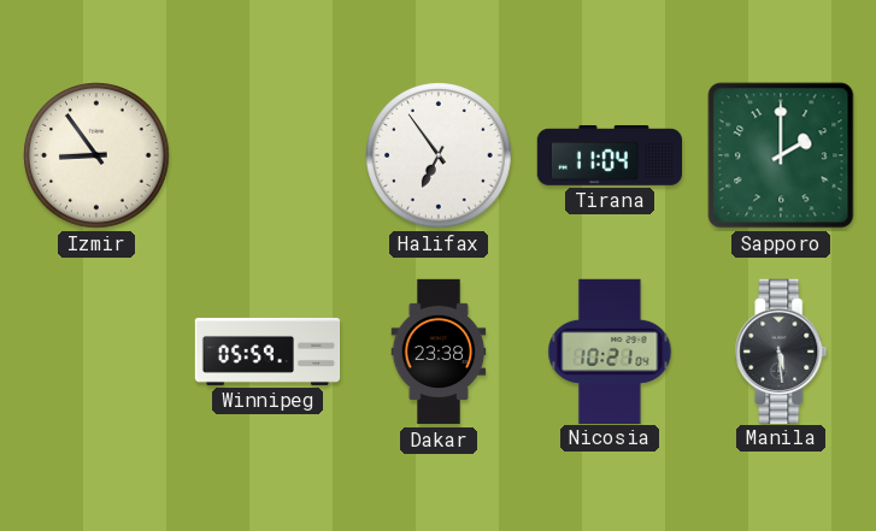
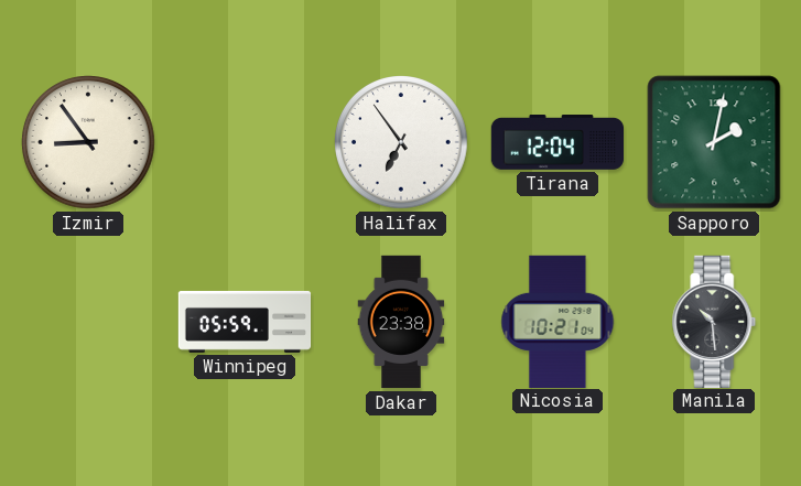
Tirana: 11:04 -> 12:04 (556, 143)
Sapporo: 2:00 -> 2:02 (714, 142)
Manila: 5:29 -> 10:29 (714, 321)
